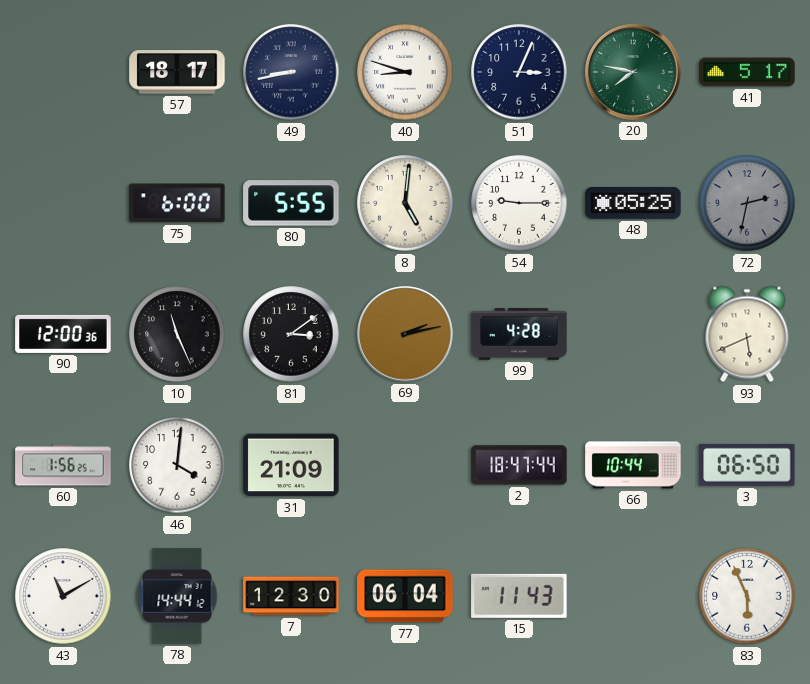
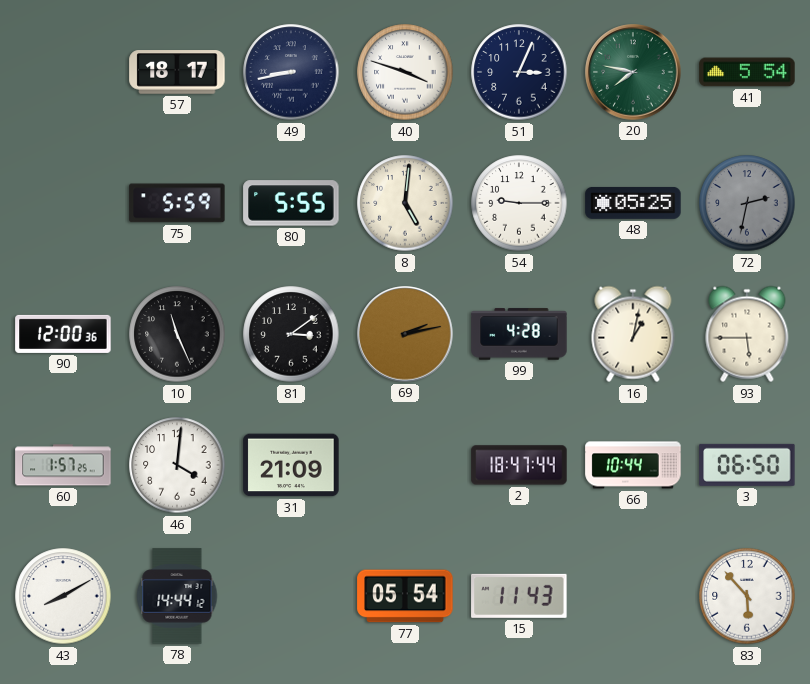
40: 8:48 -> 3:48 (405, 72)
41: 5:17 -> 5:54 (747, 72)
75: 6:00 -> 5:59 (177, 203)
16: none -> 1:02 (633, 334)
93: 5:41 -> 5:45 (747, 334)
60: 1:56 -> 1:57 (63, 465)
43: 11:10 -> 8:10 (63, 596)
7: 12:30 -> none (291, 596)
77: 06:04 -> 05:54 (405, 596)
83: 5:56 -> 5:53 (747, 596)
